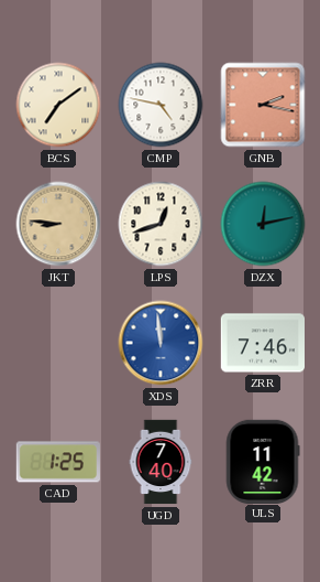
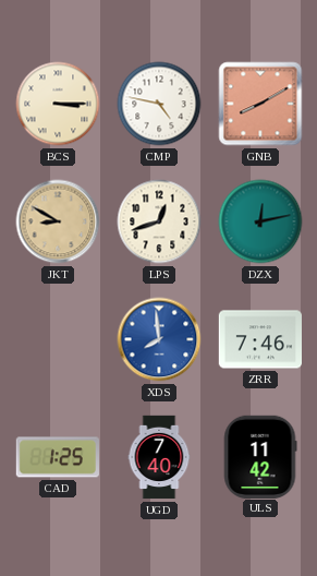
BCS: 7:09 -> 3:15 (58, 104)
GNB: 2:17 -> 8:10 (260, 104)
JKT: 8:46 -> 8:50 (58, 221)
XDS: 11:59 -> 7:59 (159, 339)
